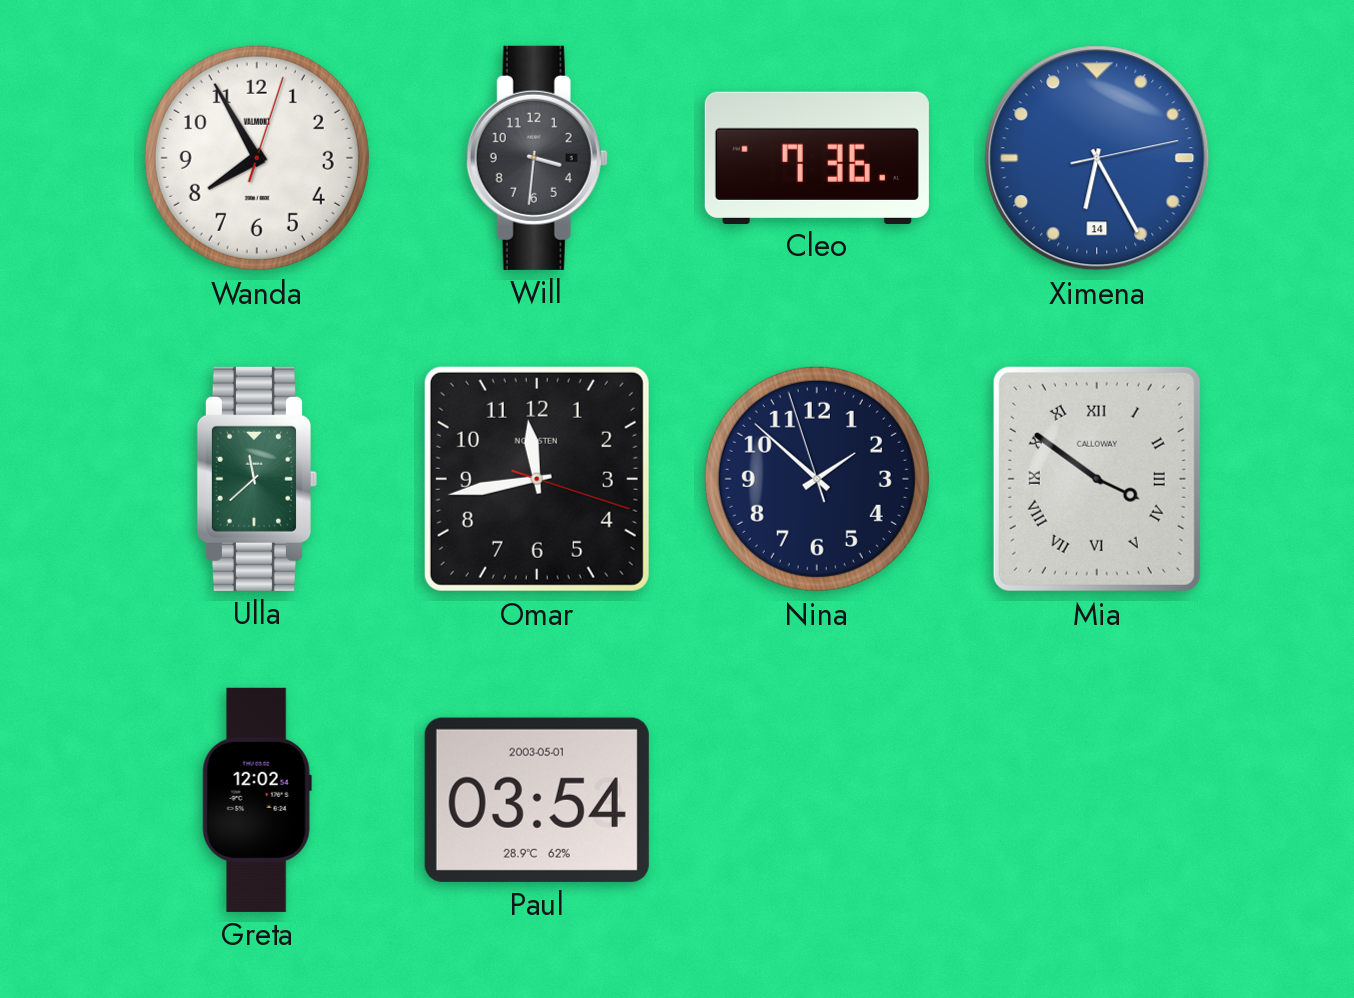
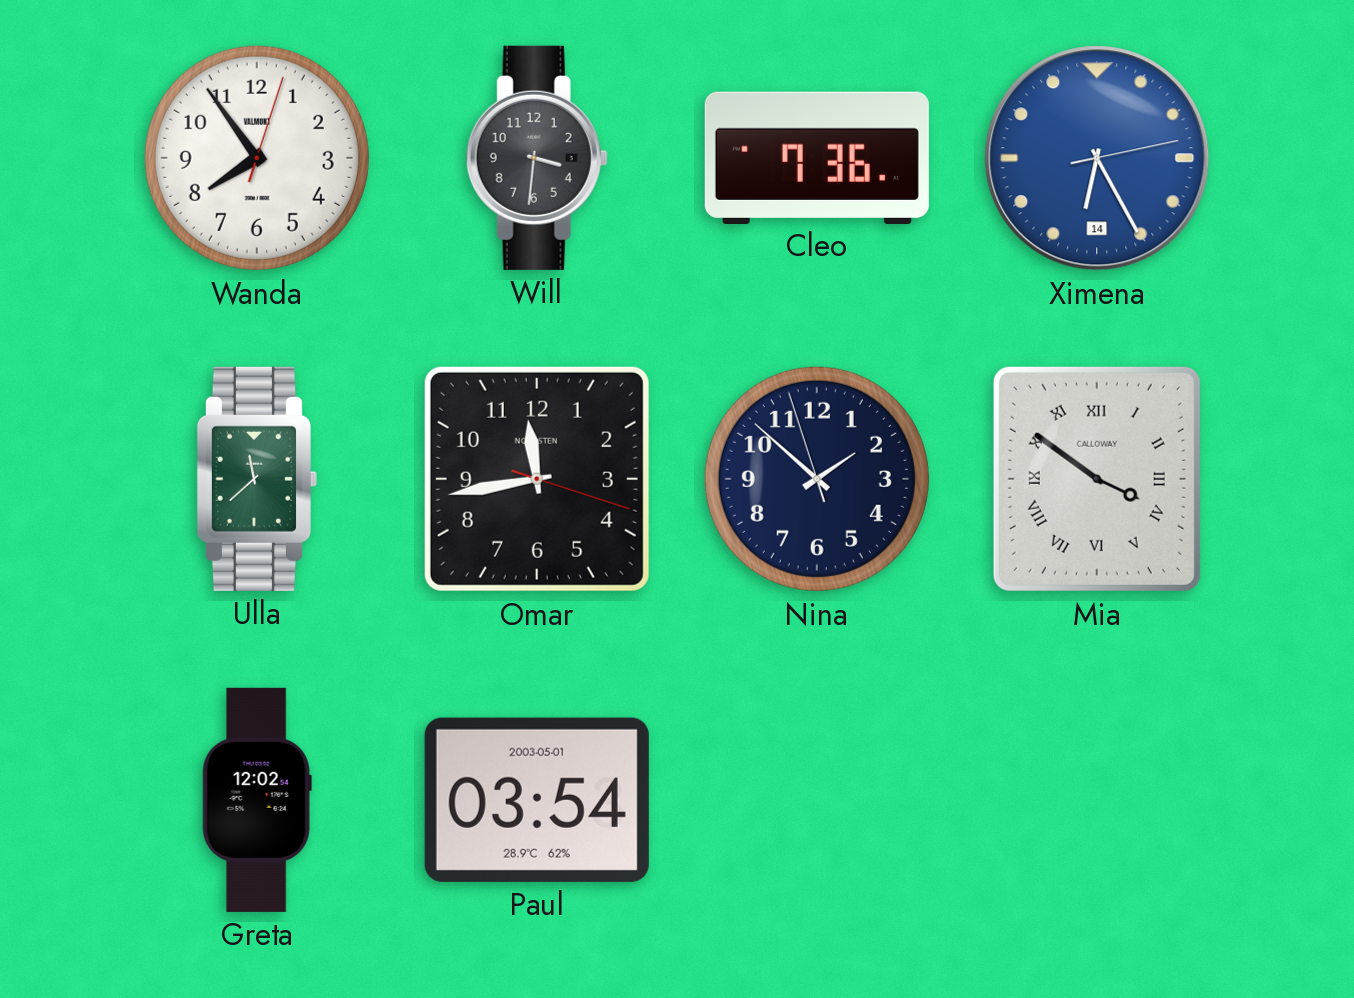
Wanda: 7:55 -> 7:54 (257, 158)
